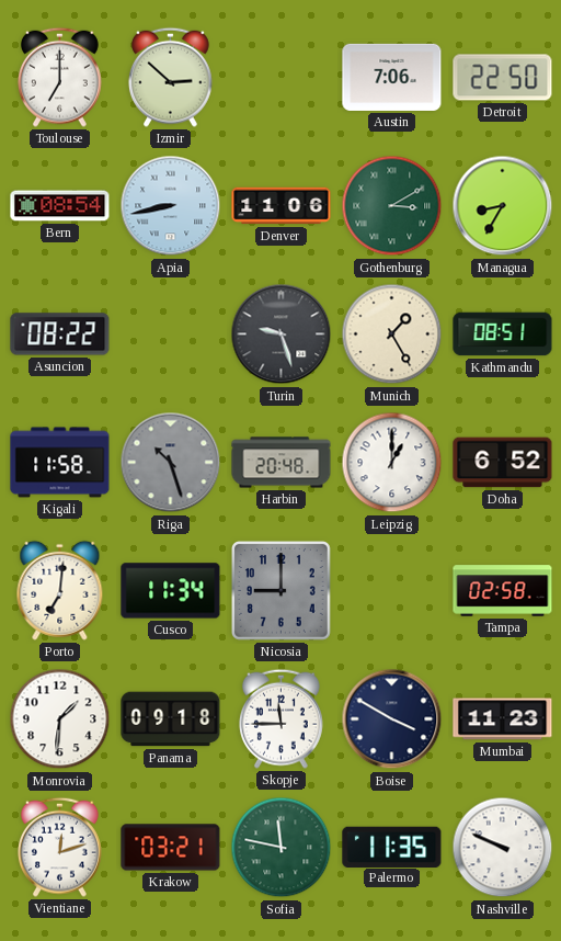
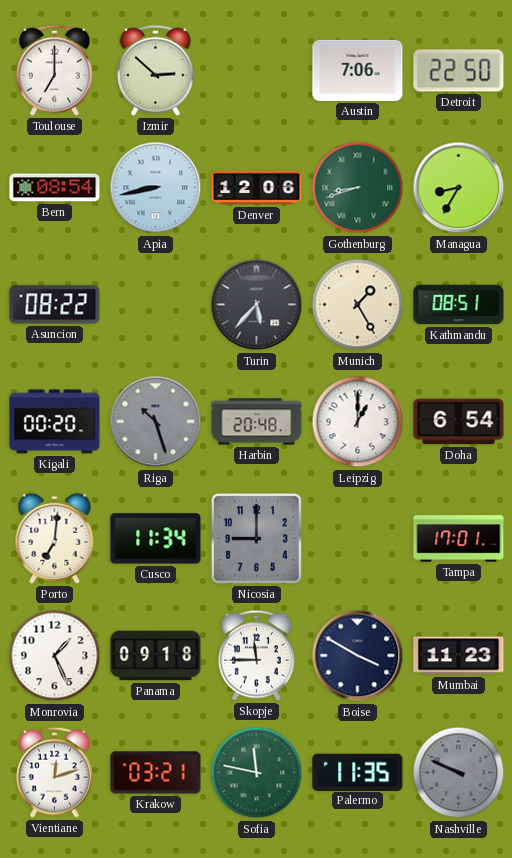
Denver: 11:06 -> 12:06 (257, 188)
Gothenburg: 3:10 -> 8:42 (358, 188)
Turin: 9:27 -> 5:37 (257, 305)
Kigali: 11:58 -> 00:20 (55, 422)
Doha: 6:52 -> 6:54 (459, 422)
Tampa: 02:58 -> 17:01 (459, 539)
Monrovia: 1:31 -> 1:26 (55, 656)
Nashville dial: white -> grey (459, 773)
